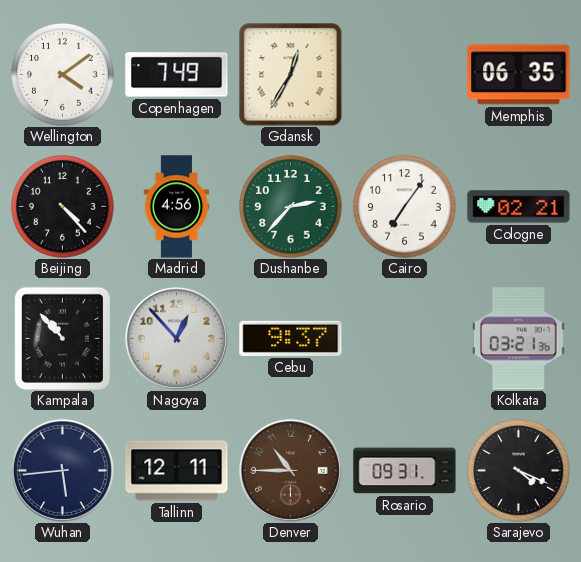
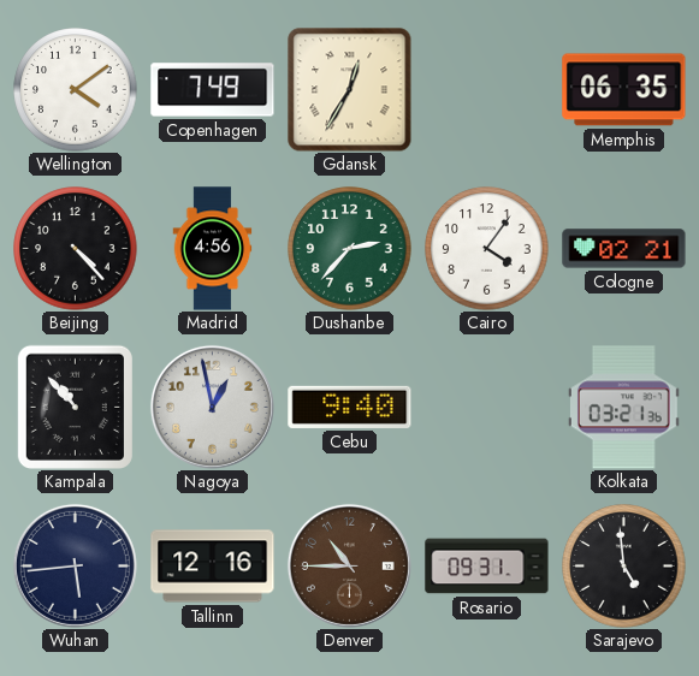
Cairo: 7:06 -> 4:06 (487, 249)
Nagoya: 12:53 -> 12:58 (212, 407)
Cebu: 9:37 -> 9:40 (350, 407)
Tallinn: 12:11 -> 12:16 (213, 567)
Sarajevo: 4:19 -> 4:59 (624, 567)
